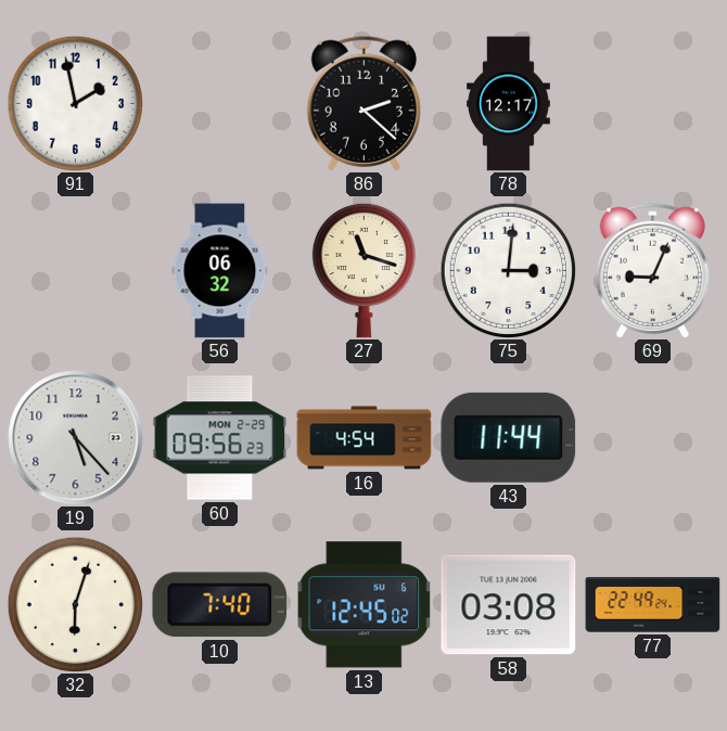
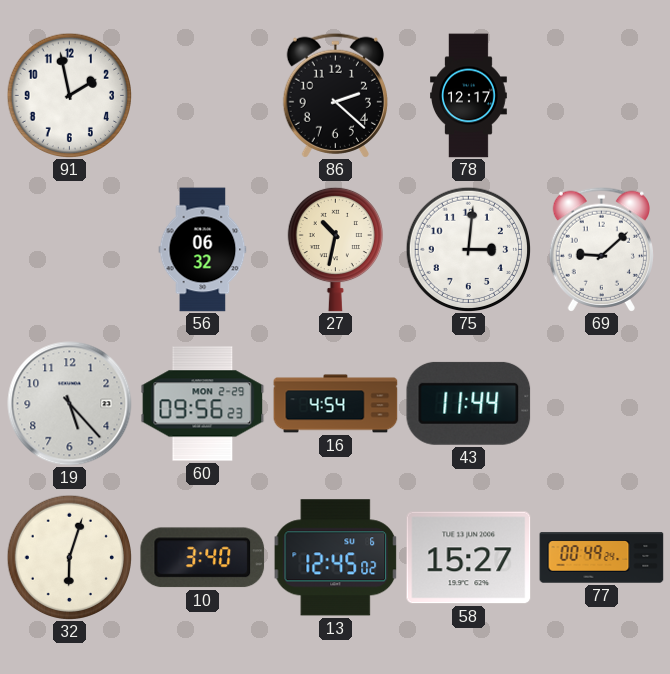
27: 11:18 -> 10:32 (335, 249)
69: 9:04 -> 9:08 (601, 249)
10: 7:40 -> 3:40 (203, 558)
58: 03:08 -> 15:27 (469, 558)
77: 22:49 -> 00:49 (602, 558)
